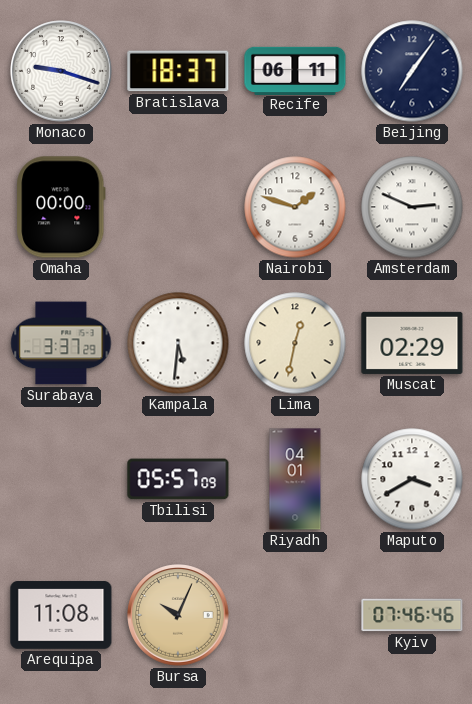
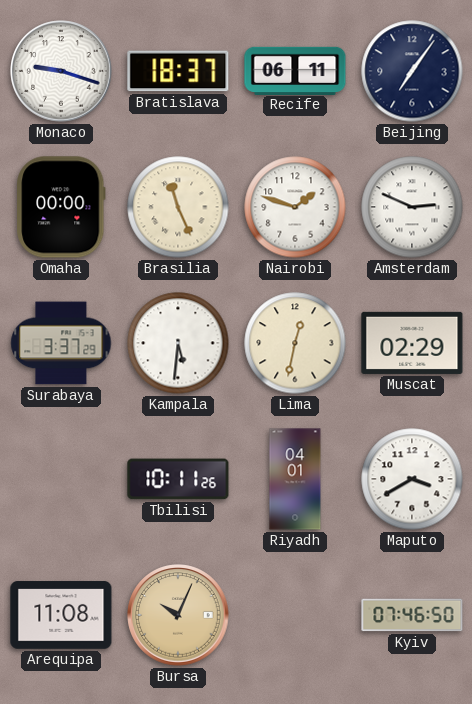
Brasilia: none -> 11:26 (178, 207)
Tbilisi: 05:57 -> 10:11 (178, 479)
Kyiv: 07:46:46 -> 07:46:50 (412, 615)
